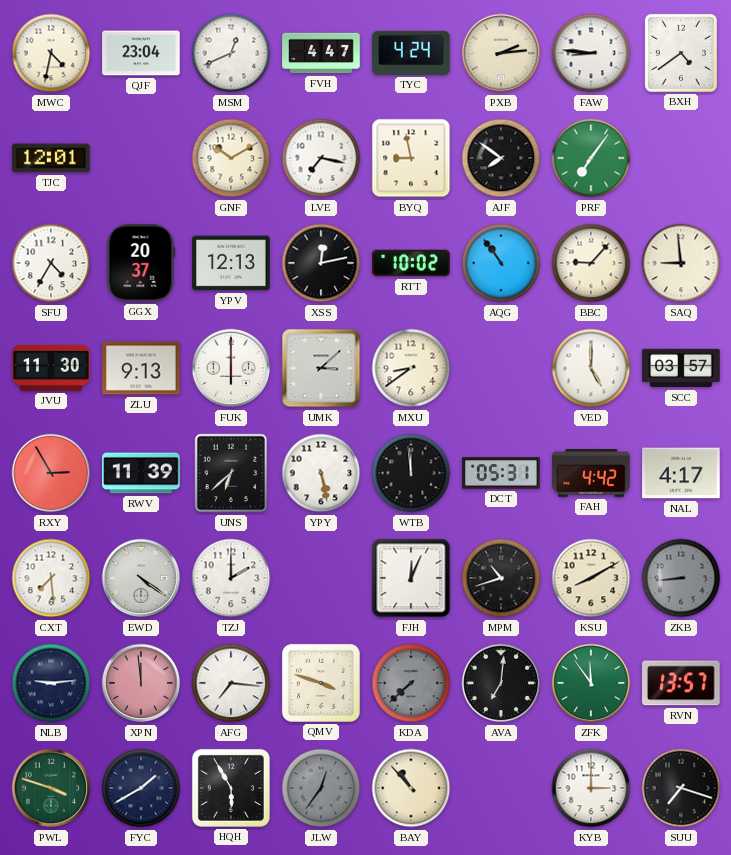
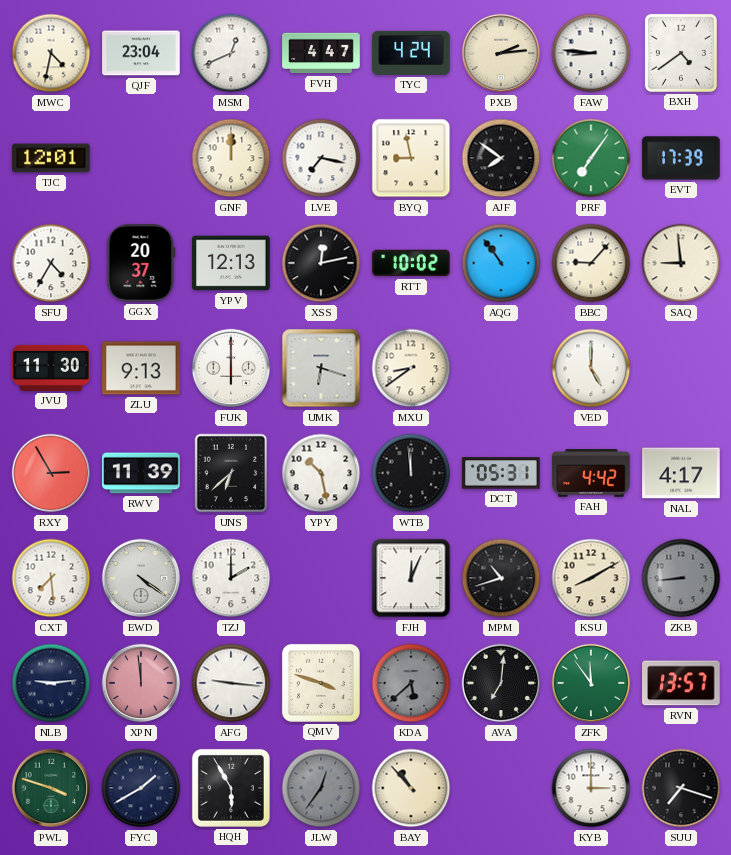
GNF: 10:10 -> 12:00 (231, 158)
EVT: none -> 17:39 (681, 158)
UMK: 3:08 -> 6:18 (321, 368)
SCC: 03:57 -> none (681, 368)
YPY: 5:28 -> 10:28 (321, 473)
AFG: 7:16 -> 9:16 (231, 683)
KDA: 7:38 -> 5:38 (411, 683)
